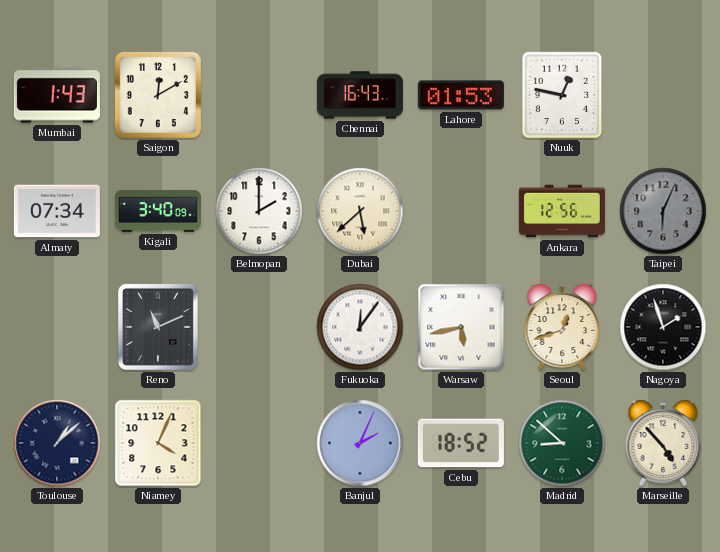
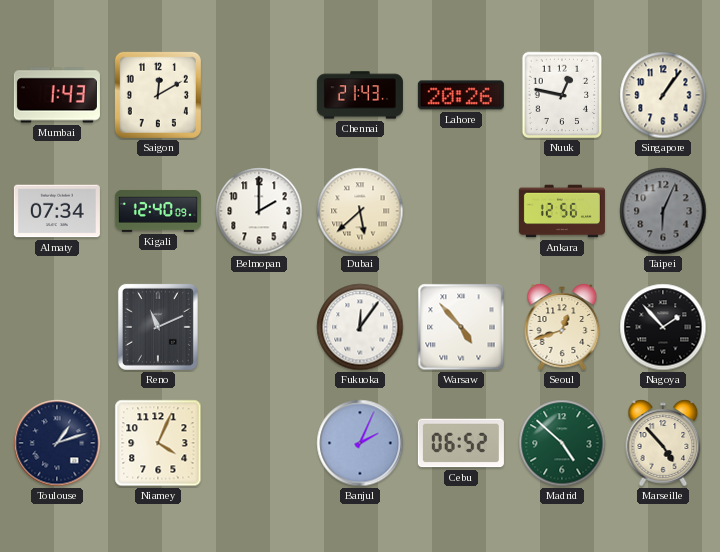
Chennai: 16:43 -> 21:43 (360, 95)
Lahore: 01:53 -> 20:26 (461, 95)
Singapore: none -> 1:06 (663, 95)
Kigali: 3:40 -> 12:40 (158, 211)
Warsaw: 5:43 -> 4:53 (461, 327)
Nagoya: 1:57 -> 1:53 (663, 327)
Toulouse: 1:08 -> 1:12 (57, 443)
Cebu: 18:52 -> 06:52 (461, 443)
Madrid: 8:52 -> 4:52 (562, 443)
